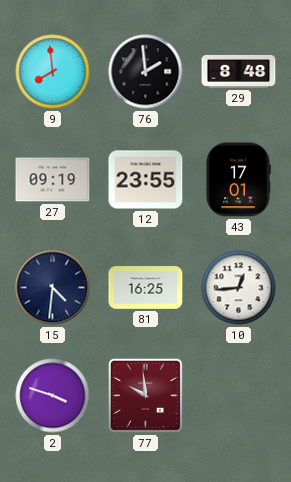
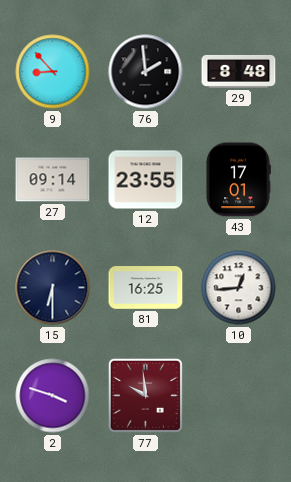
9: 7:59 -> 8:53 (53, 72)
27: 09:19 -> 09:14 (53, 180)
15: 4:31 -> 6:30 (53, 288)
